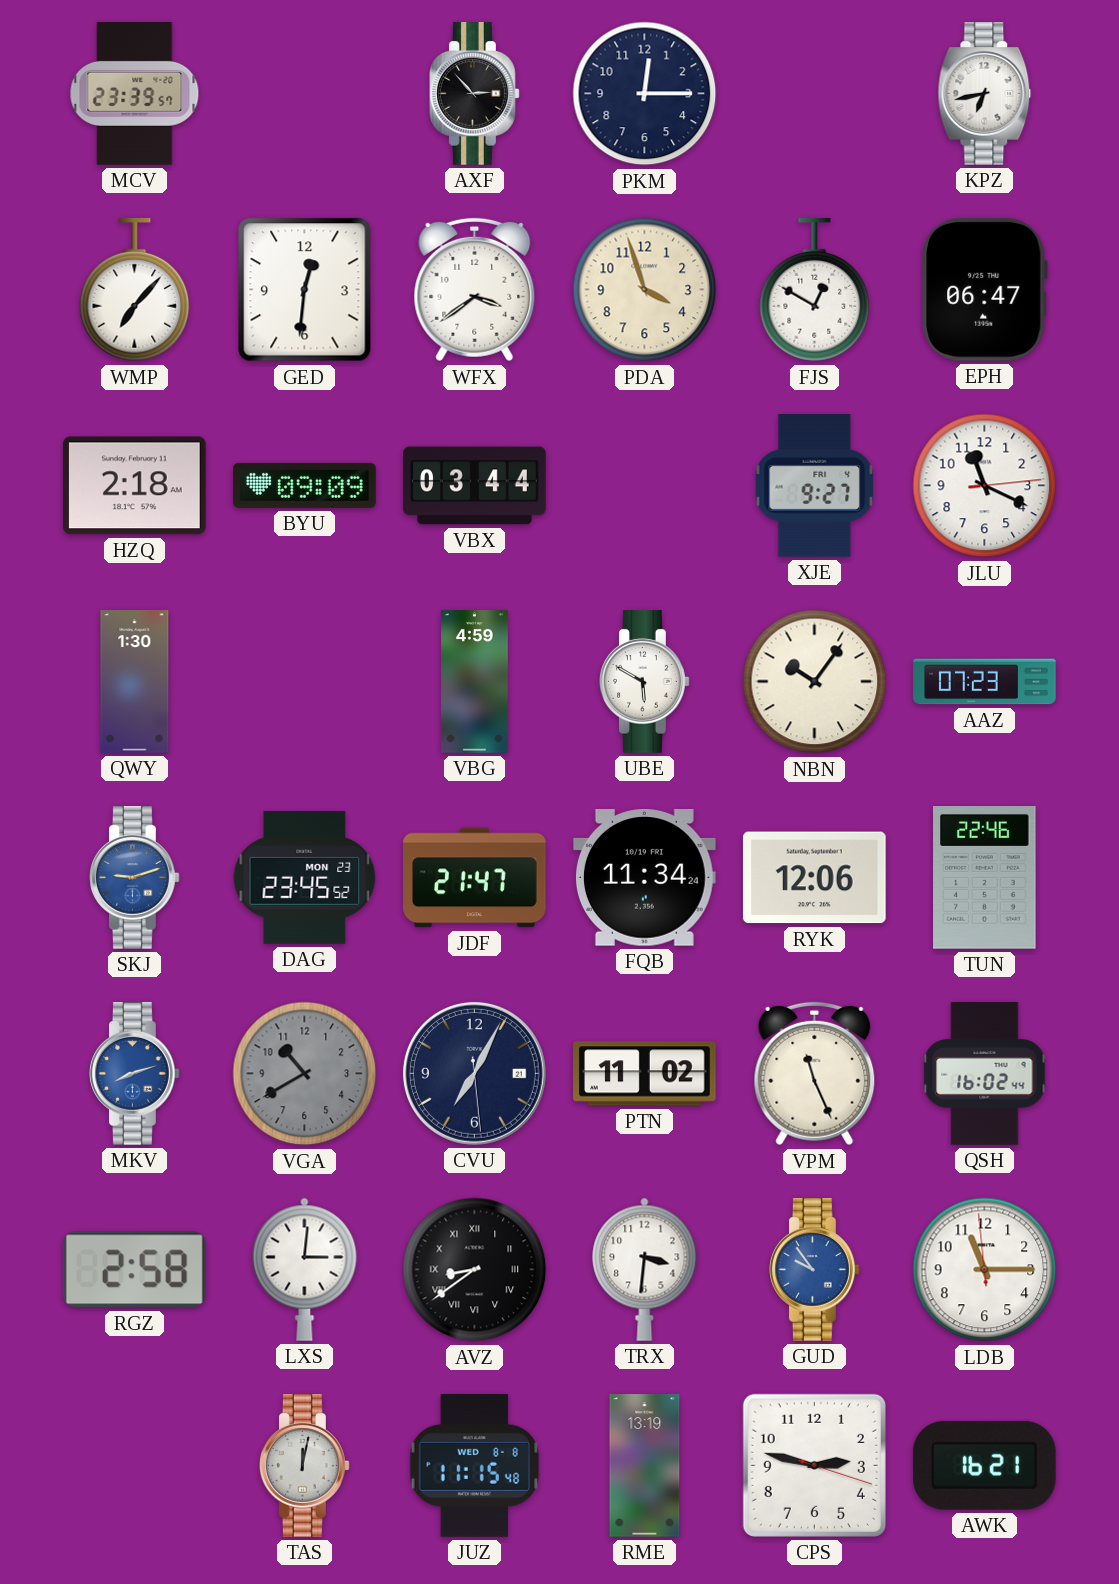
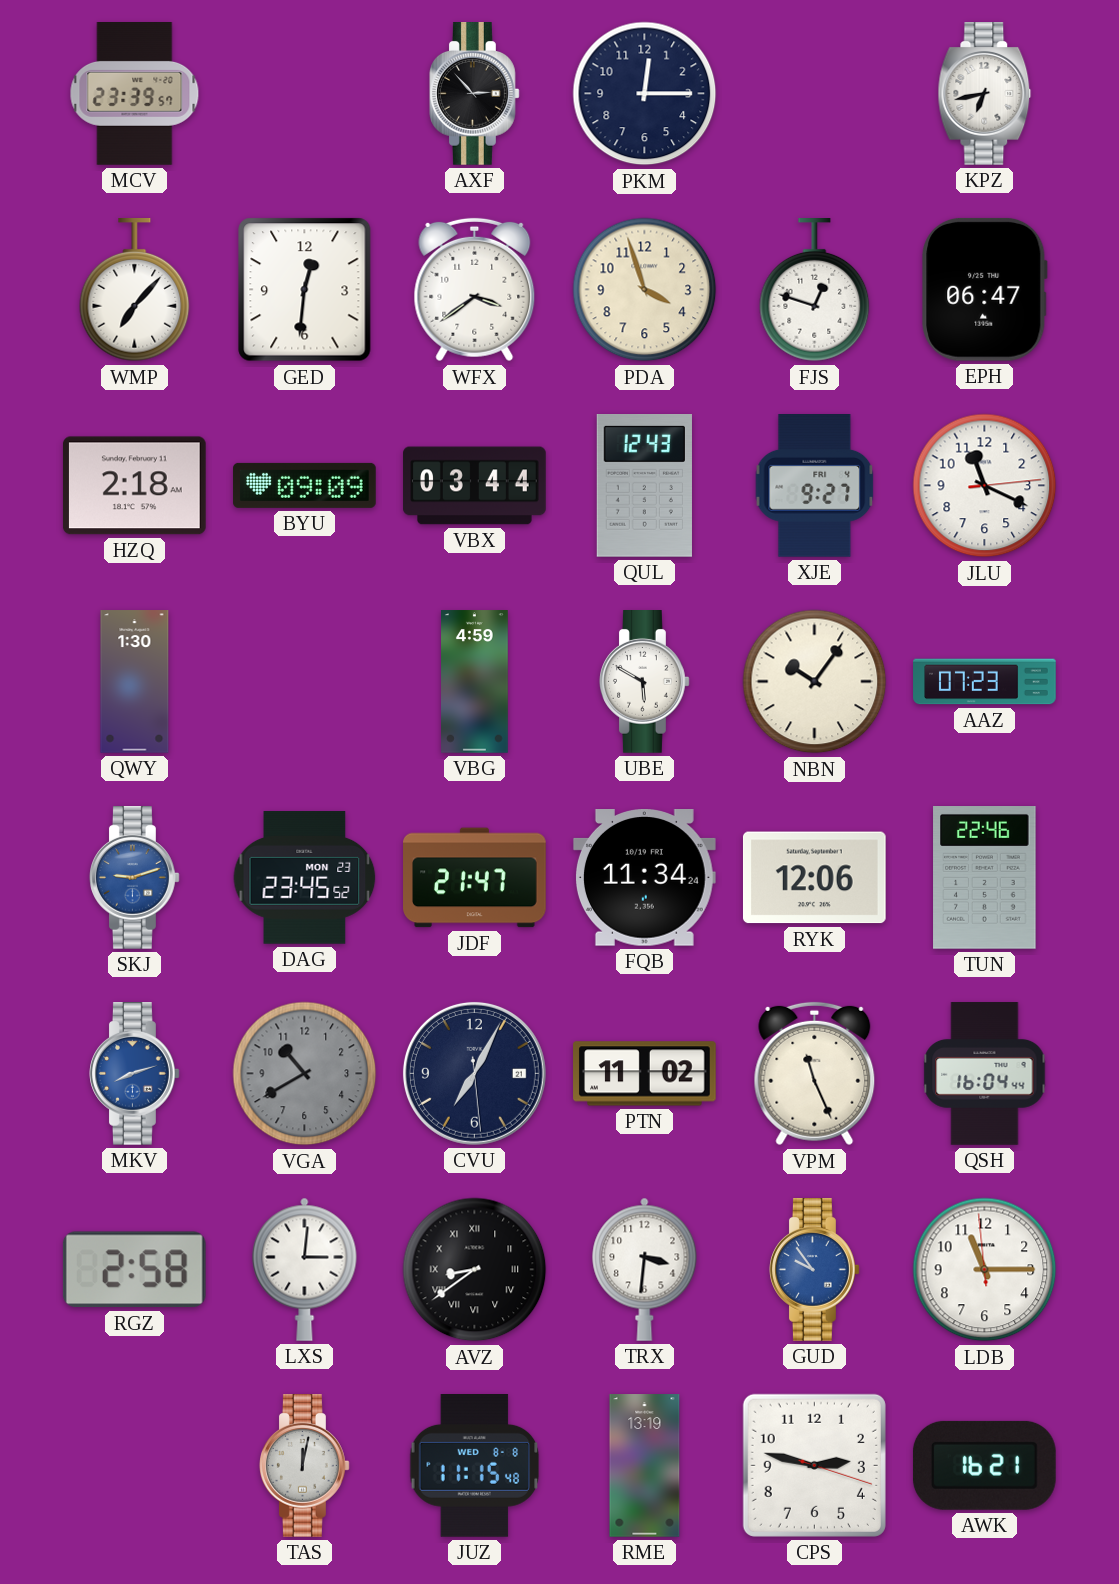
FJS: 12:50 -> 12:48 (815, 291)
QUL: none -> 12:43 (644, 486)
QSH: 16:02 -> 16:04 (985, 1074)
